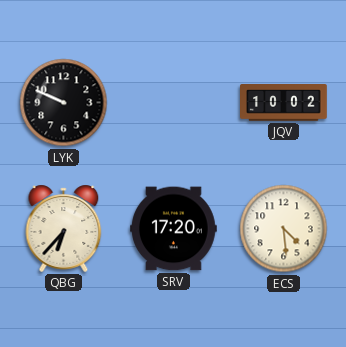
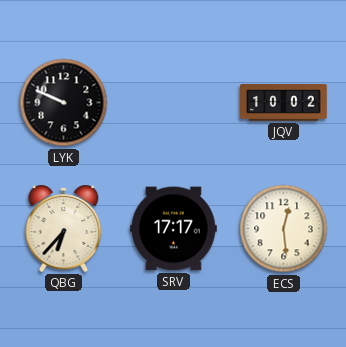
SRV: 17:20 -> 17:17 (174, 229)
ECS: 4:29 -> 12:29 (284, 229)
